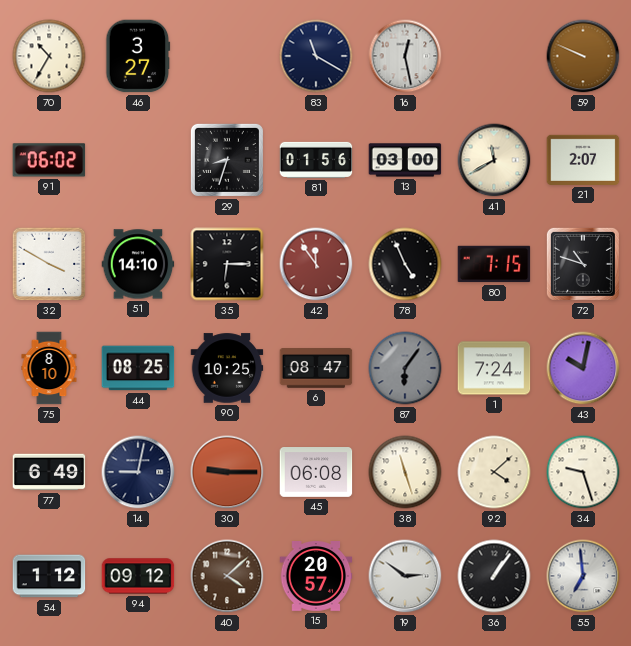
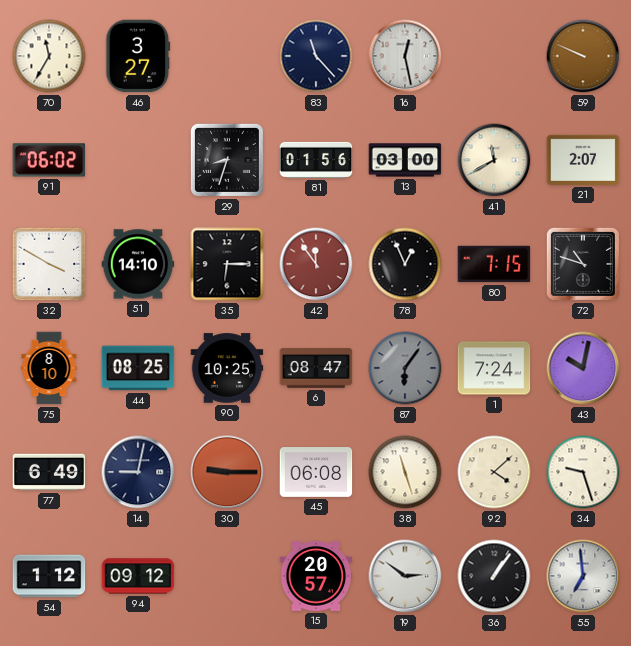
70: 10:35 -> 11:35 (49, 56)
83: 11:20 -> 11:23 (316, 56)
78: 4:56 -> 12:56 (405, 264)
40: 4:08 -> none (227, 576)
